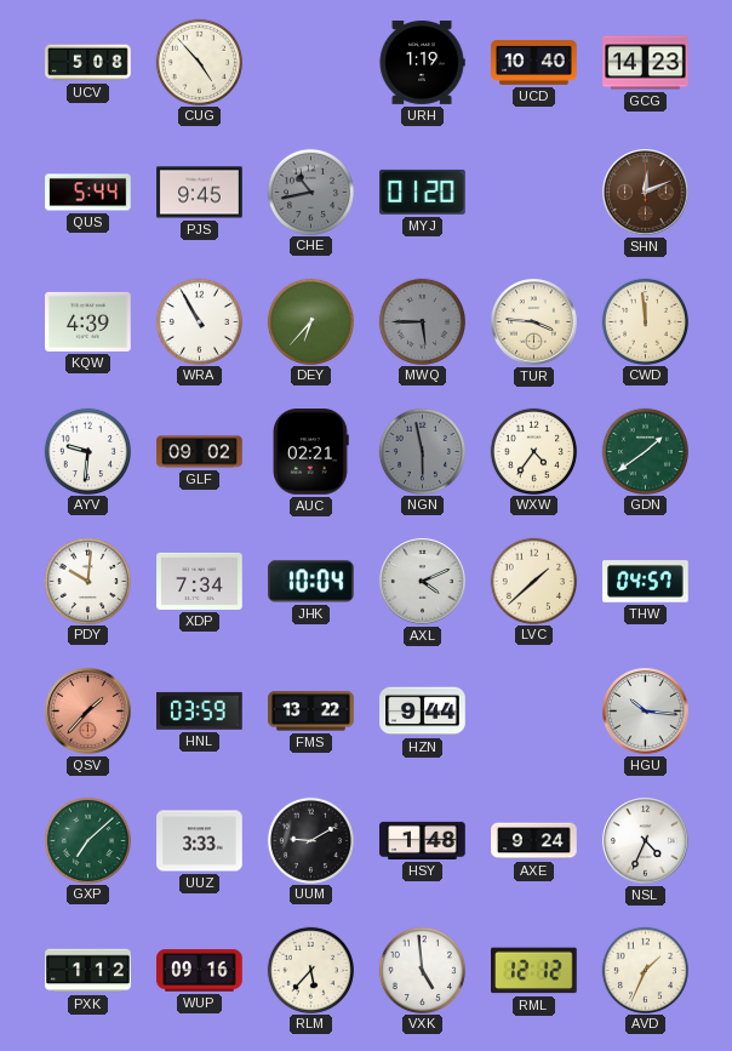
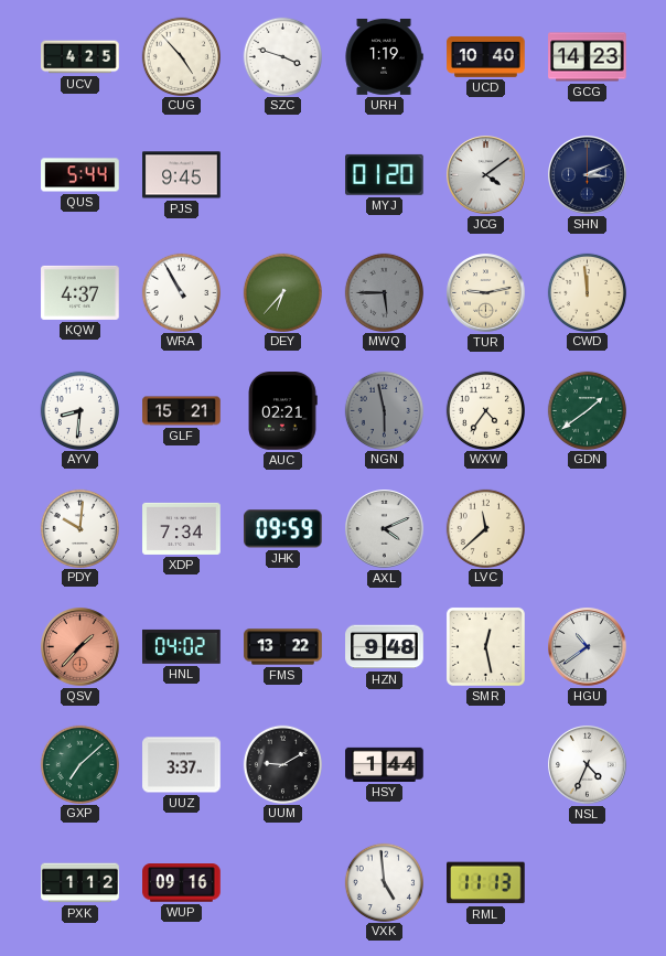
UCV: 5:08 -> 4:25 (80, 57)
SZC: none -> 3:48 (282, 56)
CHE: 10:43 -> none (310, 192)
JCG: none -> 4:09 (486, 175)
SHN: 12:11 -> 3:11 (588, 175)
SHN dial: brown -> navy (588, 175)
KQW: 4:39 -> 4:37 (80, 292)
TUR: 3:46 -> 9:13 (486, 293)
AYV: 9:31 -> 8:31 (79, 410)
GLF: 09:02 -> 15:21 (182, 411)
JHK: 10:04 -> 09:59 (283, 529)
LVC: 1:38 -> 11:38 (485, 528)
THW: 04:57 -> none (646, 582)
HNL: 03:59 -> 04:02 (182, 646)
HZN: 9:44 -> 9:48 (385, 647)
SMR: none -> 12:28 (485, 646)
HGU: 10:16 -> 10:39 (588, 647)
UUZ: 3:33 -> 3:37 (182, 765)
HSY: 1:48 -> 1:44 (385, 764)
AXE: 9:24 -> none (534, 841)
RLM: 5:37 -> none (310, 970)
RML: 12:12 -> 11:13 (486, 883)
AVD: 1:34 -> none (645, 970)
